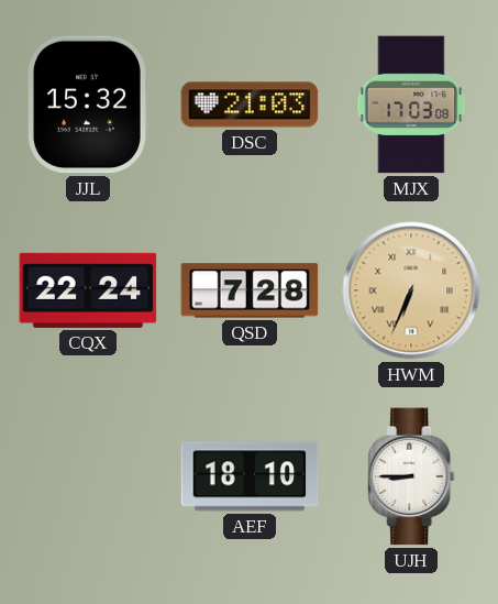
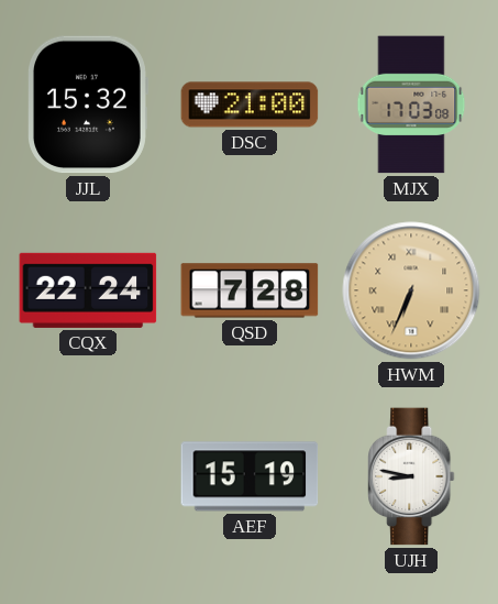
DSC: 21:03 -> 21:00 (250, 105)
AEF: 18:10 -> 15:19 (250, 476)
UJH: 8:45 -> 8:47 (411, 476)
